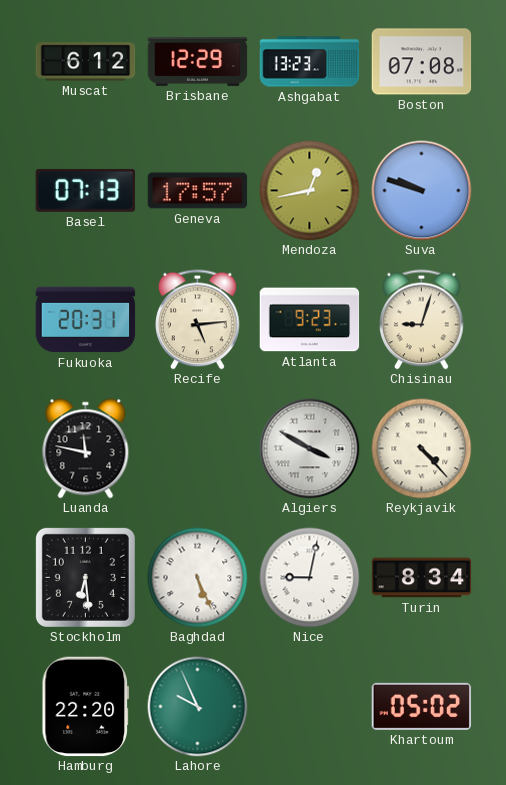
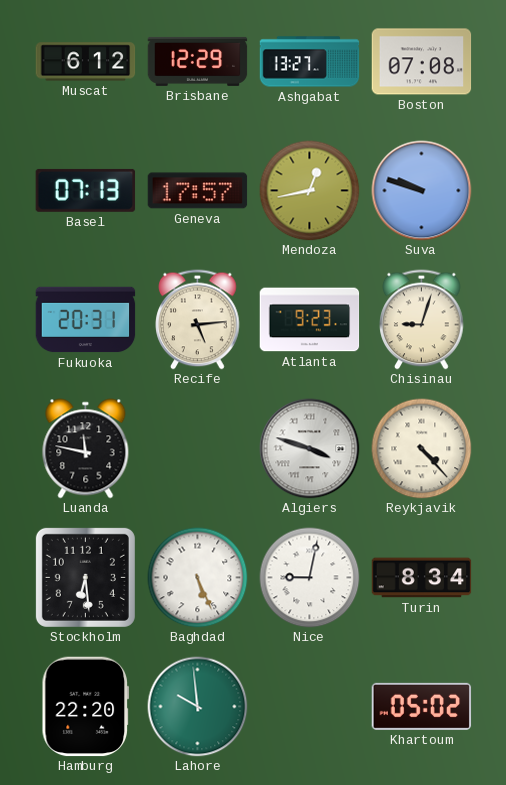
Ashgabat: 13:23 -> 13:27 (310, 62)
Algiers: 3:50 -> 3:48 (310, 449)
Lahore: 9:56 -> 9:59 (198, 707)
